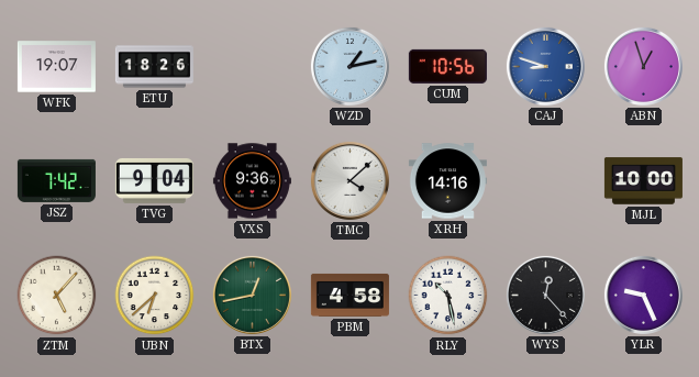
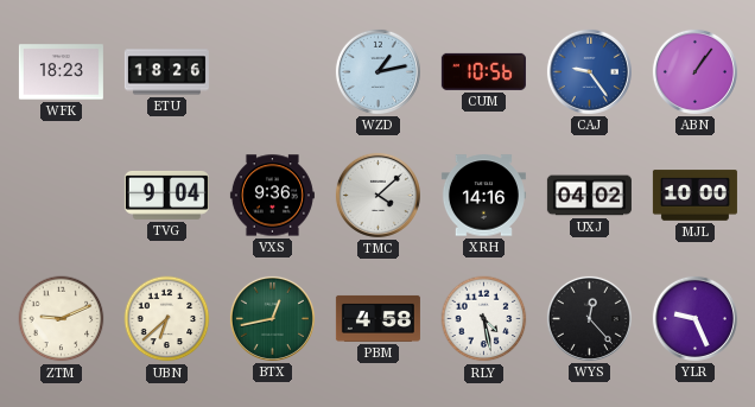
WFK: 19:07 -> 18:23 (61, 72)
CAJ: 8:48 -> 9:24 (589, 71)
ABN: 12:57 -> 1:06 (694, 71)
JSZ: 7:42 -> none (56, 180)
UXJ: none -> 04:02 (589, 196)
ZTM: 5:07 -> 9:11 (62, 319)
RLY: 10:28 -> 4:28 (484, 319)
